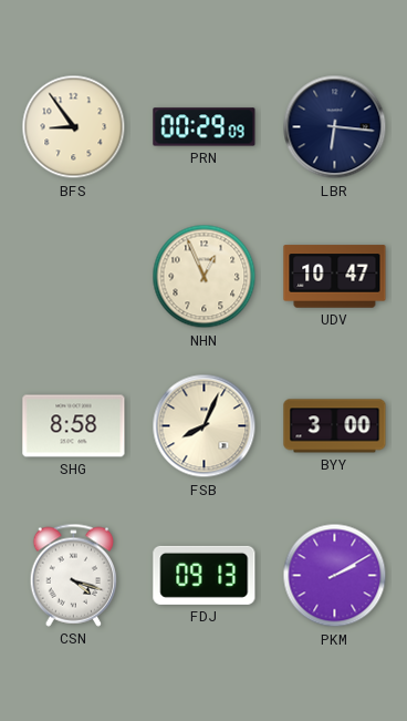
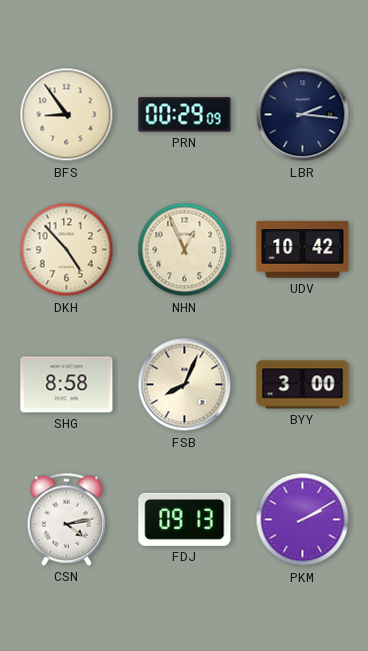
LBR: 6:16 -> 2:16 (303, 115)
DKH: none -> 4:53 (67, 250)
UDV: 10:47 -> 10:42 (303, 250)
CSN: 4:18 -> 4:13 (67, 519)
